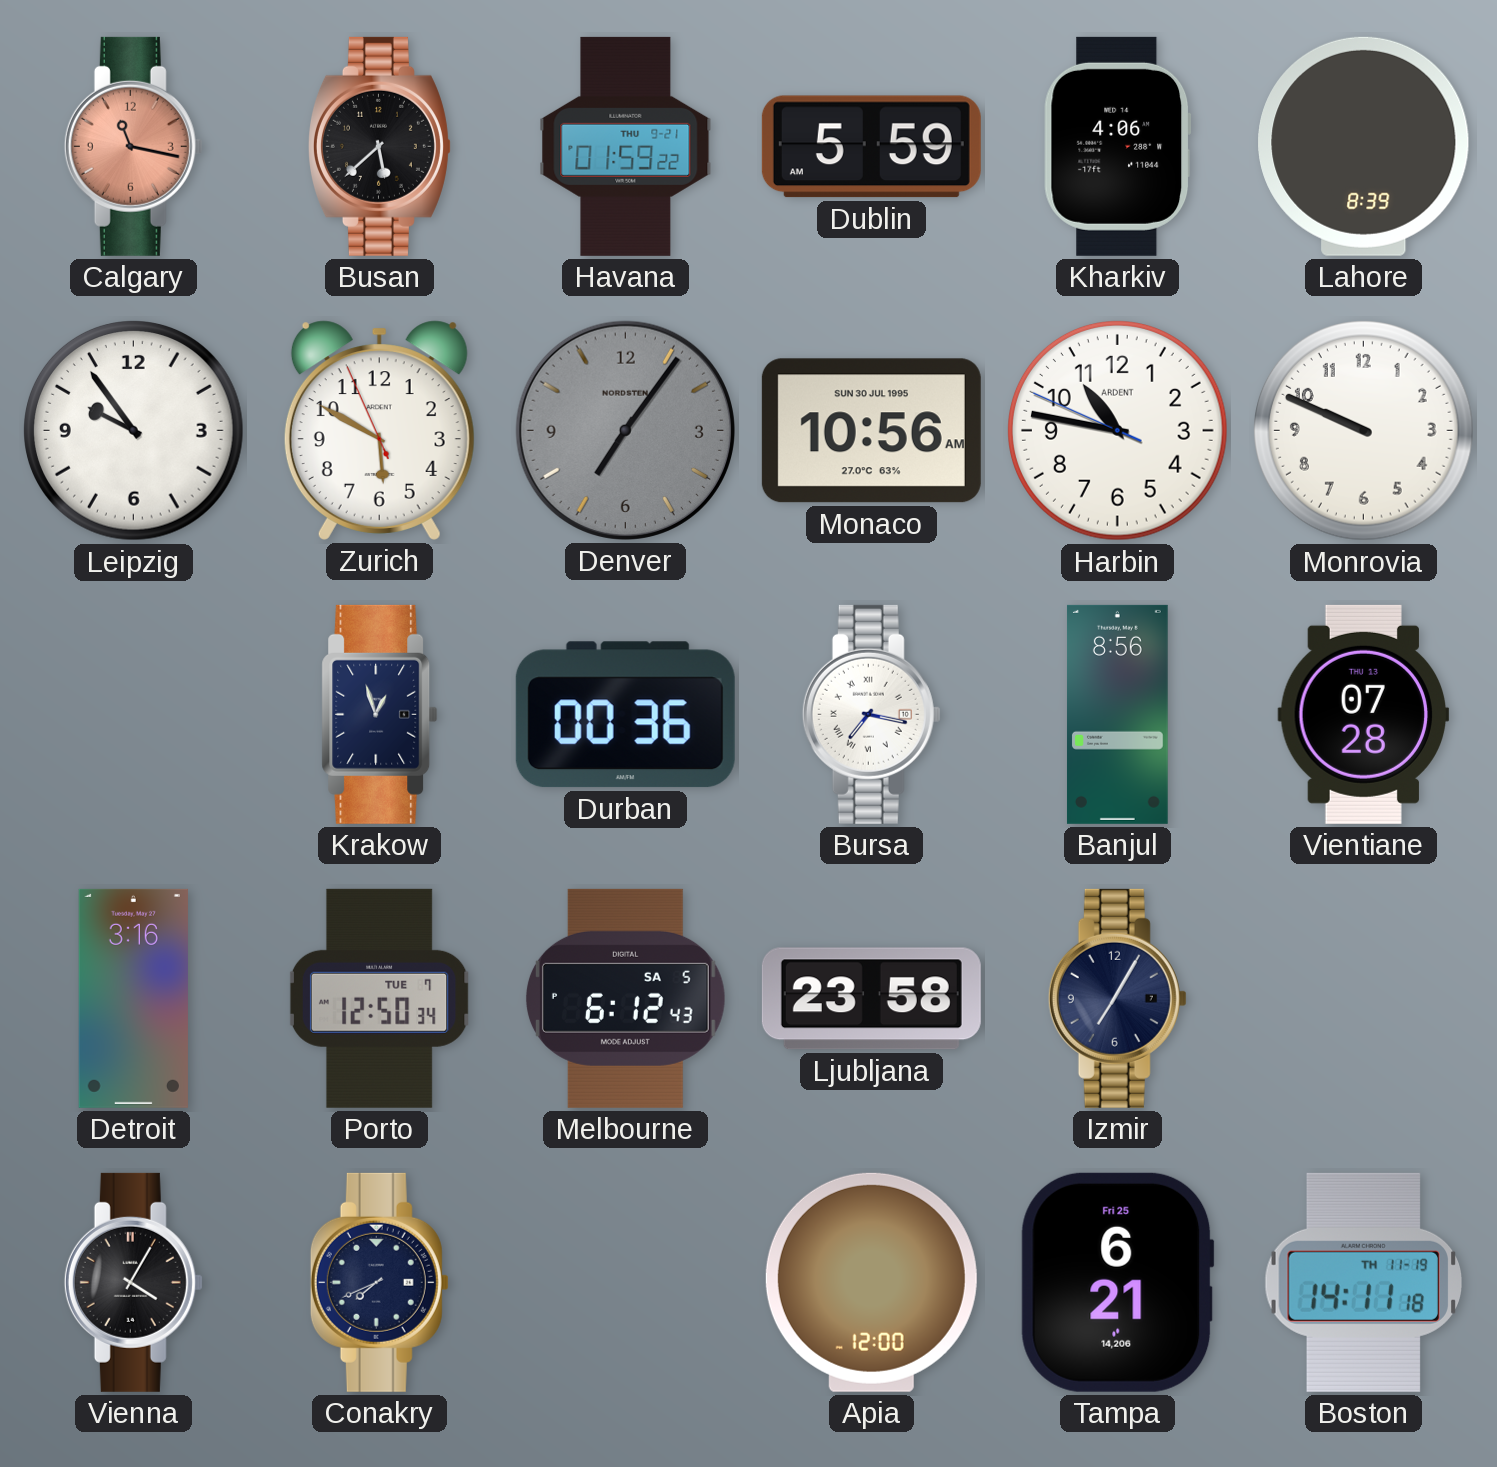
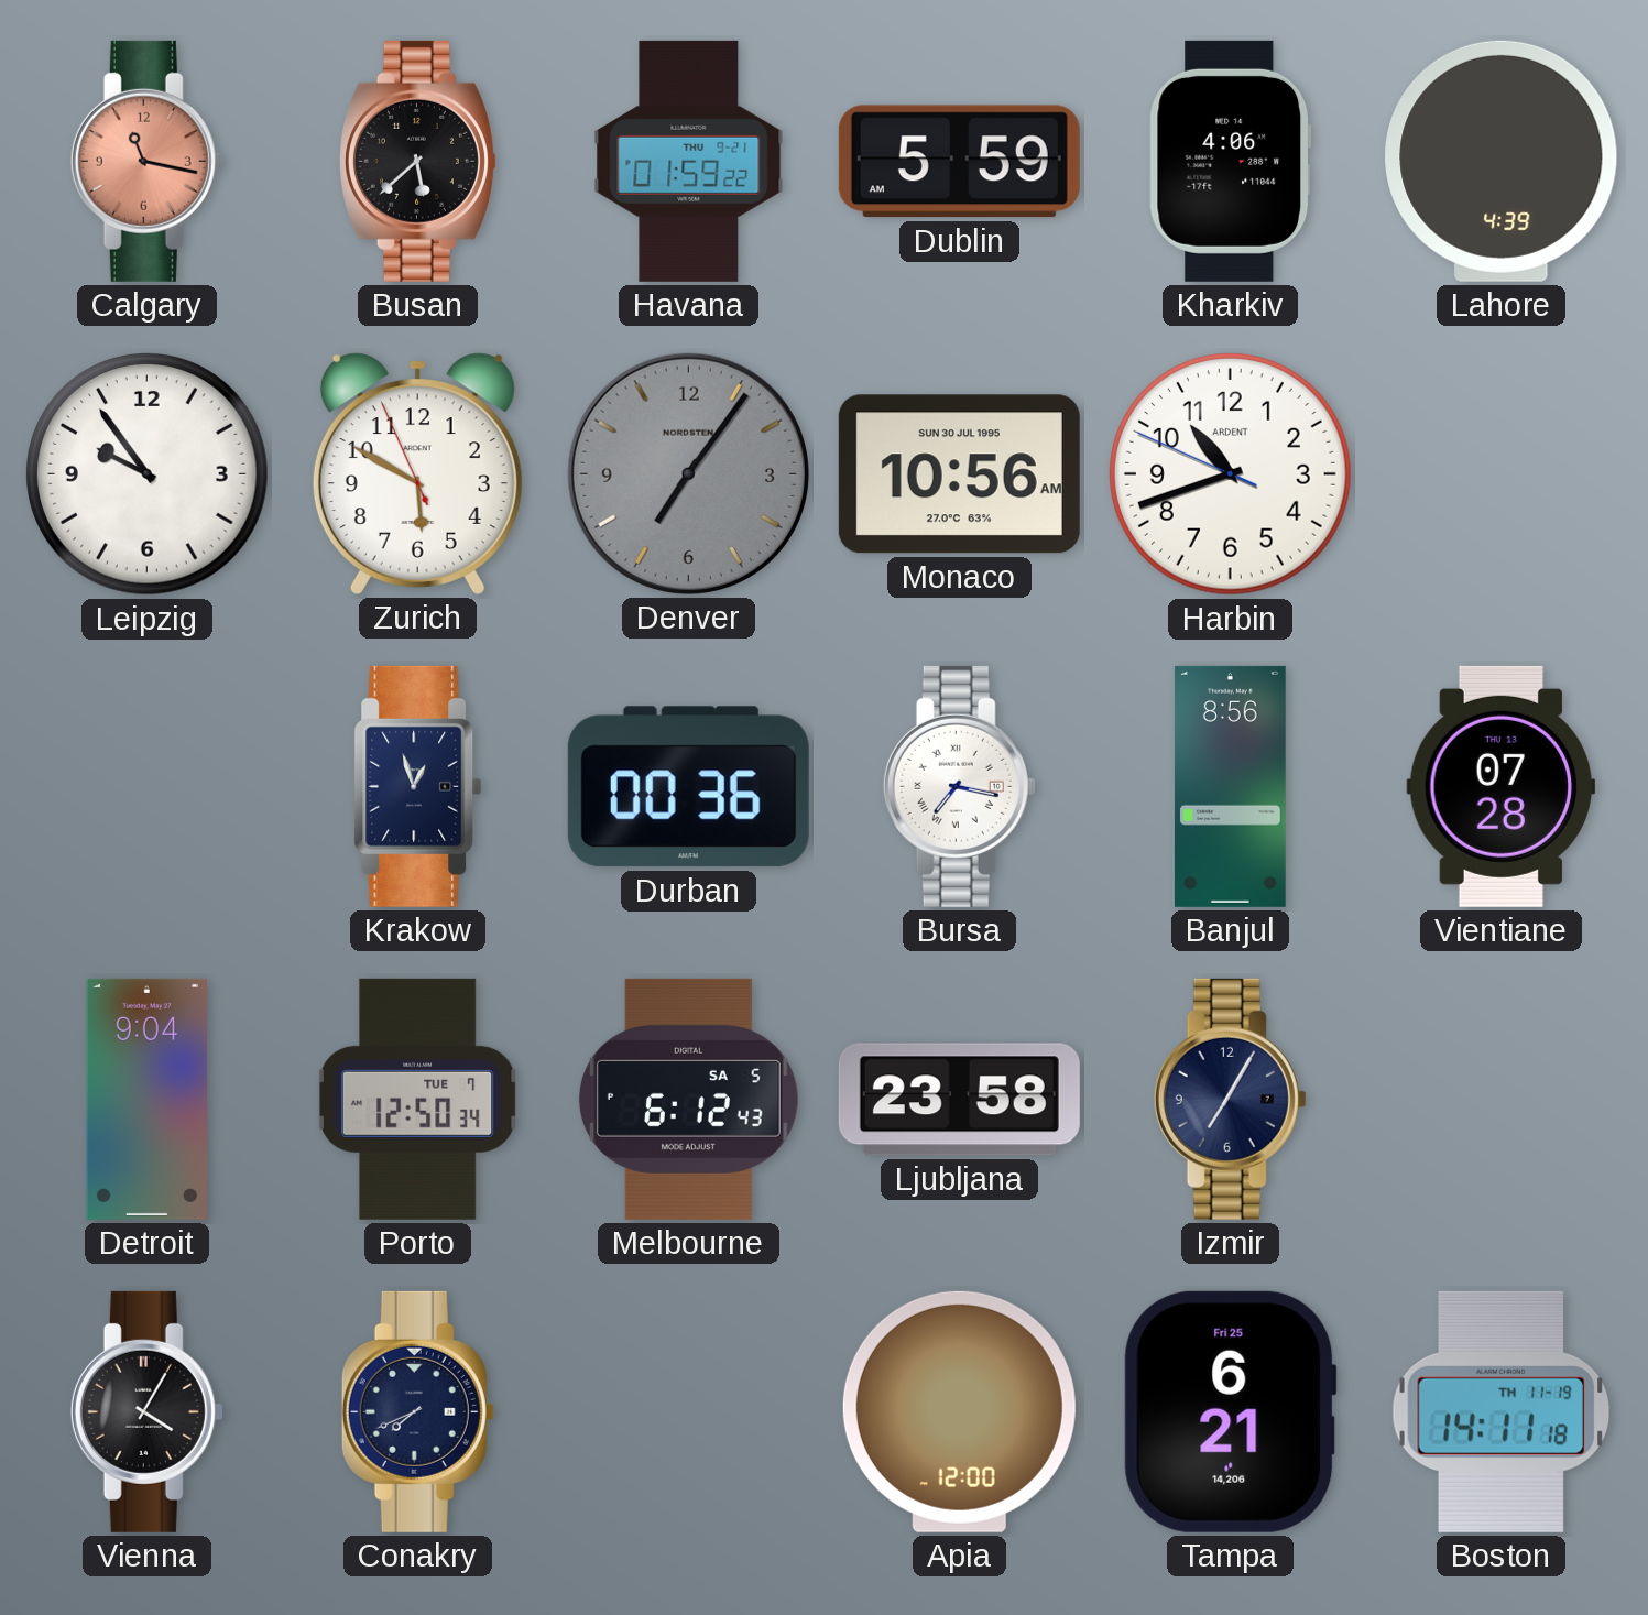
Lahore: 8:39 -> 4:39 (1502, 161)
Harbin: 10:46 -> 10:41 (1231, 474)
Monrovia: 9:49 -> none (1364, 431)
Detroit: 3:16 -> 9:04 (146, 1099)
